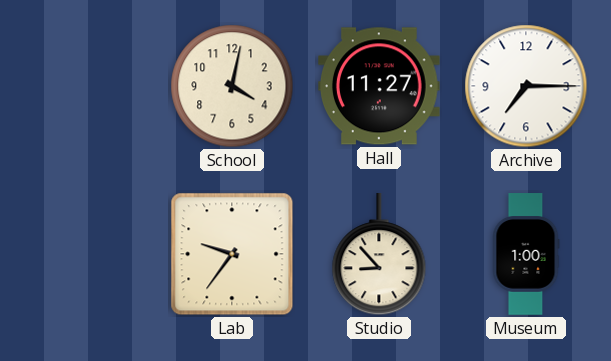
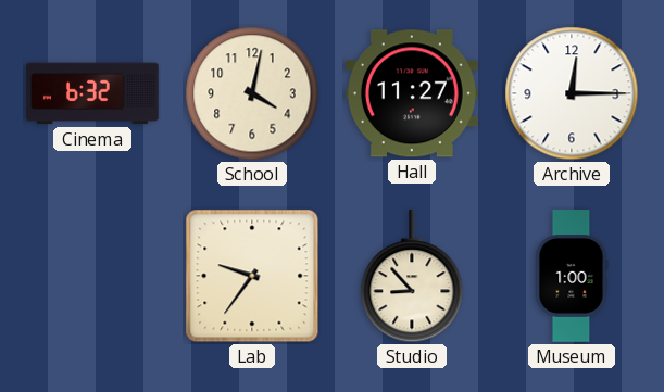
Cinema: none -> 6:32 (92, 93)
Archive: 7:15 -> 12:15 (572, 93)
